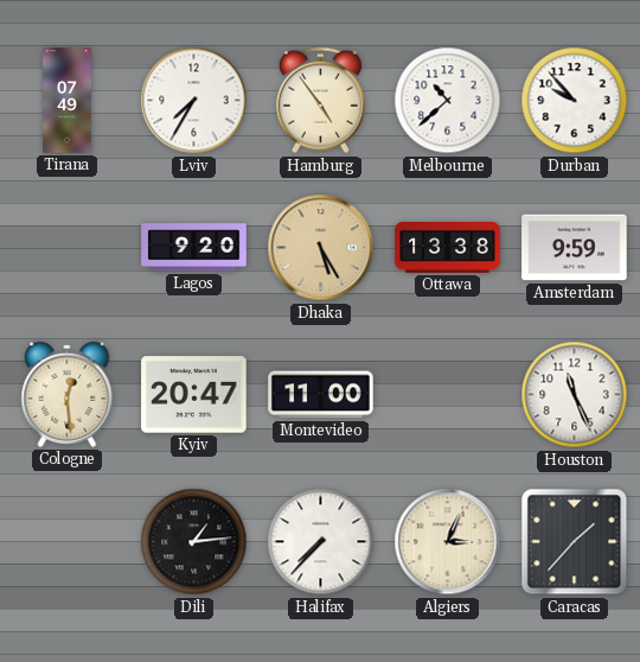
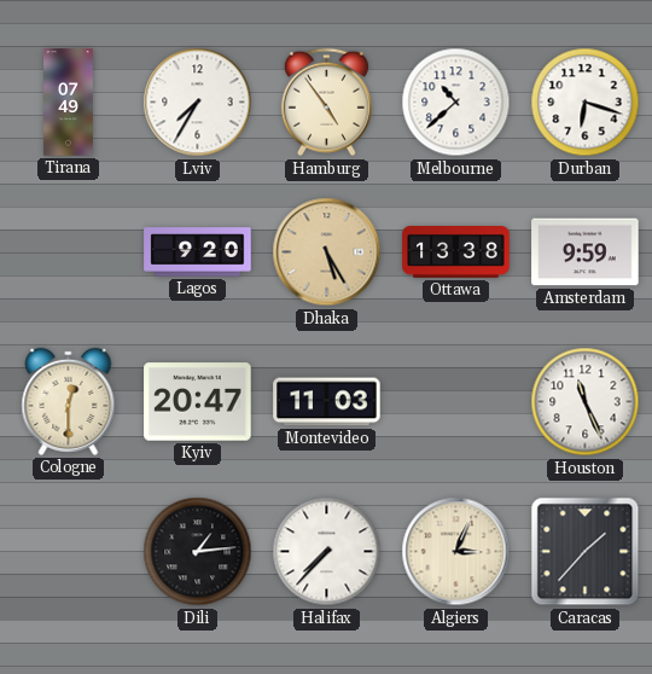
Durban: 9:53 -> 6:18 (586, 103)
Cologne: 12:29 -> 12:30 (69, 401)
Montevideo: 11:00 -> 11:03 (327, 402)
